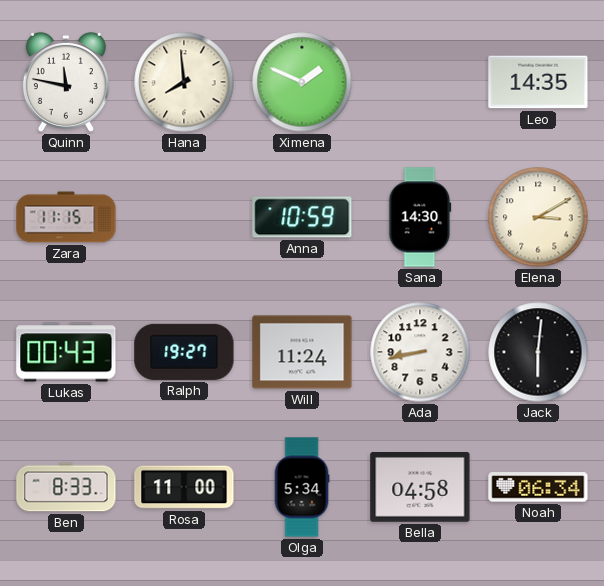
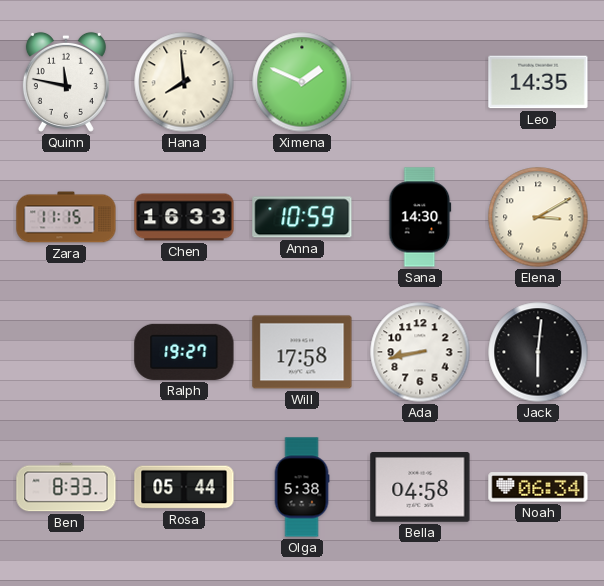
Chen: none -> 16:33 (184, 217)
Lukas: 00:43 -> none (66, 352)
Will: 11:24 -> 17:58 (302, 352)
Rosa: 11:00 -> 05:44 (184, 487)
Olga: 5:34 -> 5:38 (302, 487)
